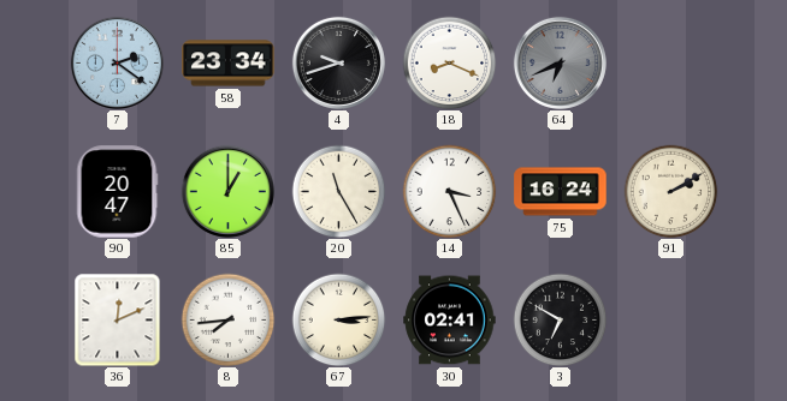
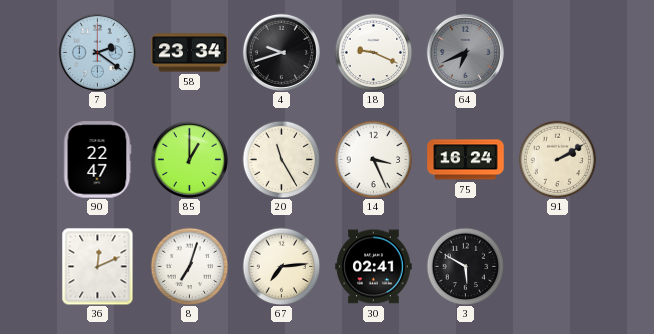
18: 8:19 -> 9:19 (373, 52)
90: 20:47 -> 22:47 (97, 160)
8: 7:44 -> 7:03 (189, 266)
67: 3:14 -> 7:14 (281, 266)
3: 6:50 -> 5:50 (465, 266)
